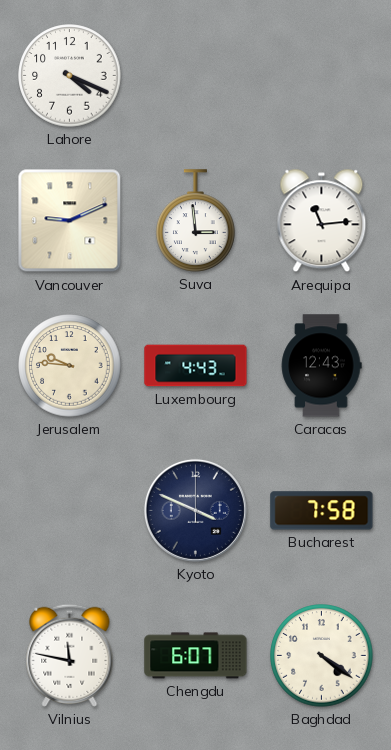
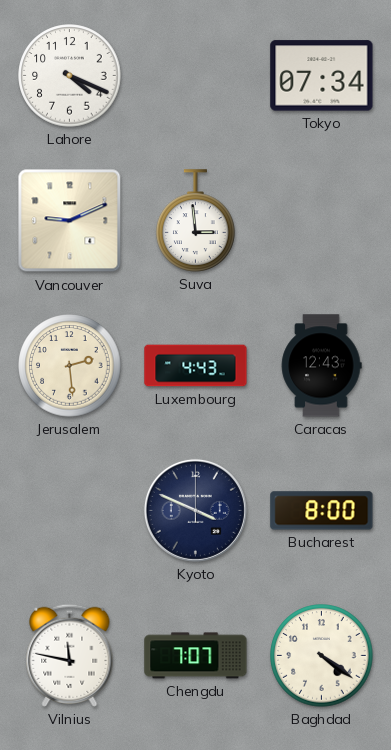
Tokyo: none -> 07:34 (322, 76)
Arequipa: 11:14 -> none (322, 221)
Jerusalem: 9:46 -> 2:29 (70, 366)
Bucharest: 7:58 -> 8:00 (322, 511)
Chengdu: 6:07 -> 7:07 (196, 656)
